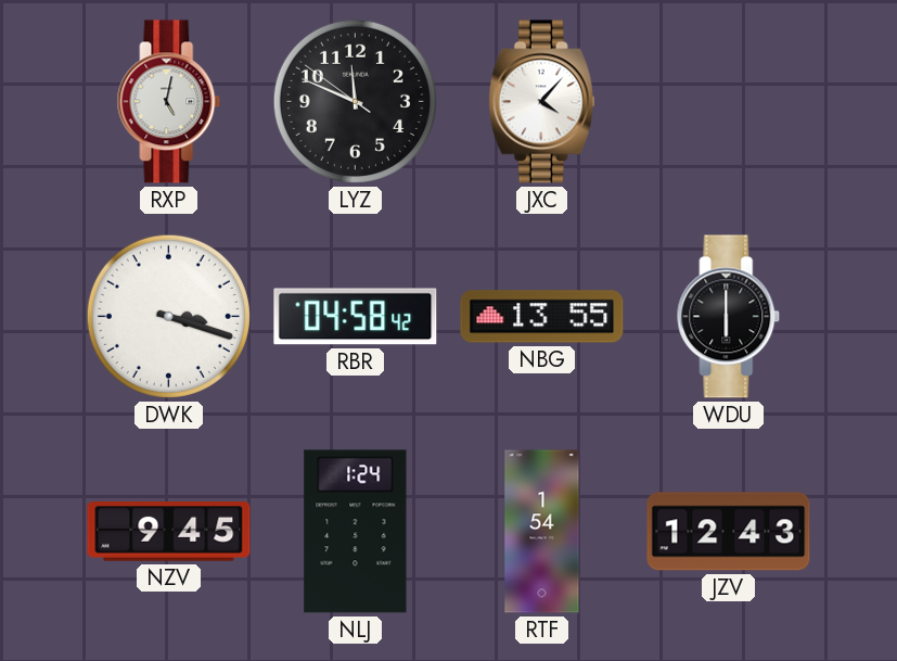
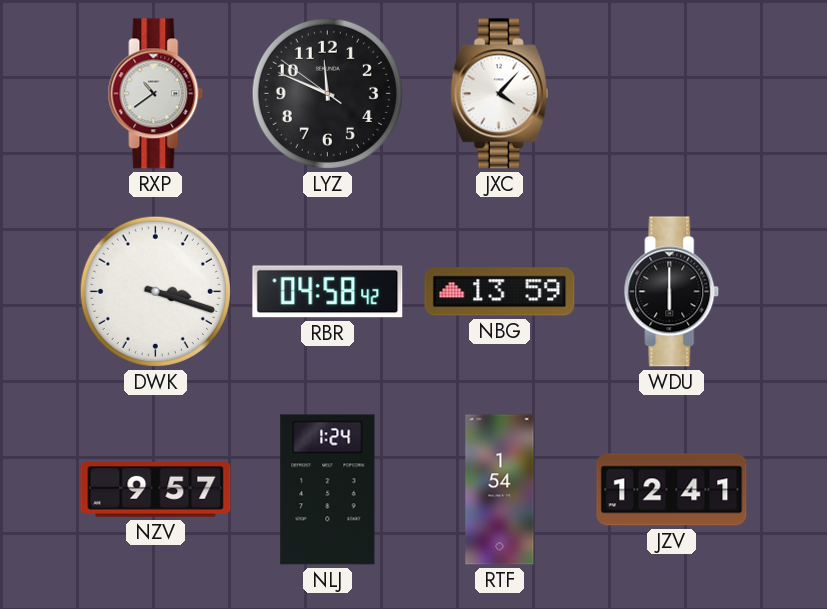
RXP: 5:02 -> 10:39 (156, 94)
NBG: 13:55 -> 13:59 (500, 292)
NZV: 9:45 -> 9:57 (156, 490)
JZV: 12:43 -> 12:41 (672, 490)
